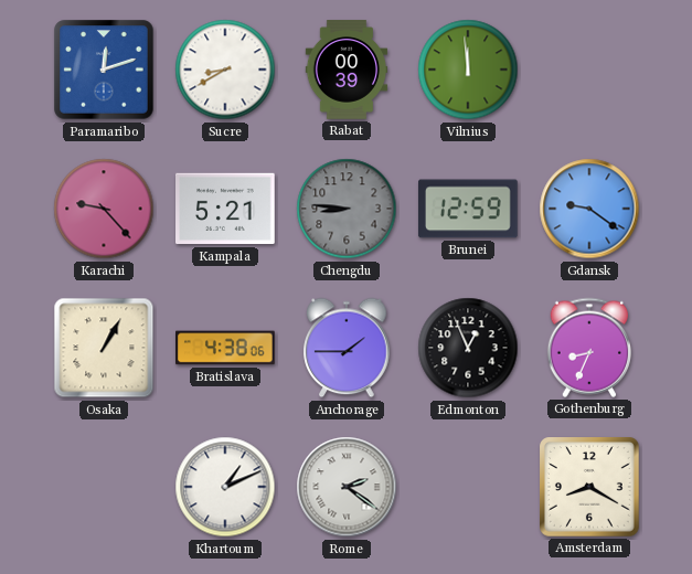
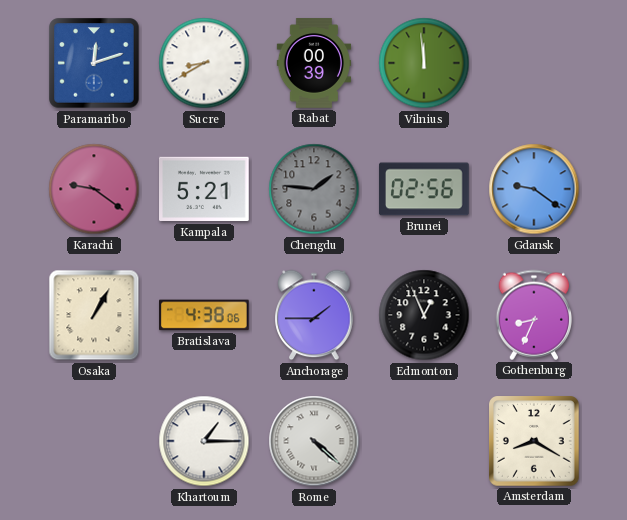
Karachi: 9:23 -> 9:21 (94, 189)
Chengdu: 8:46 -> 1:46 (314, 189)
Brunei: 12:59 -> 02:56 (425, 189)
Khartoum: 1:11 -> 1:15 (204, 441)
Rome: 2:21 -> 4:22 (314, 441)
